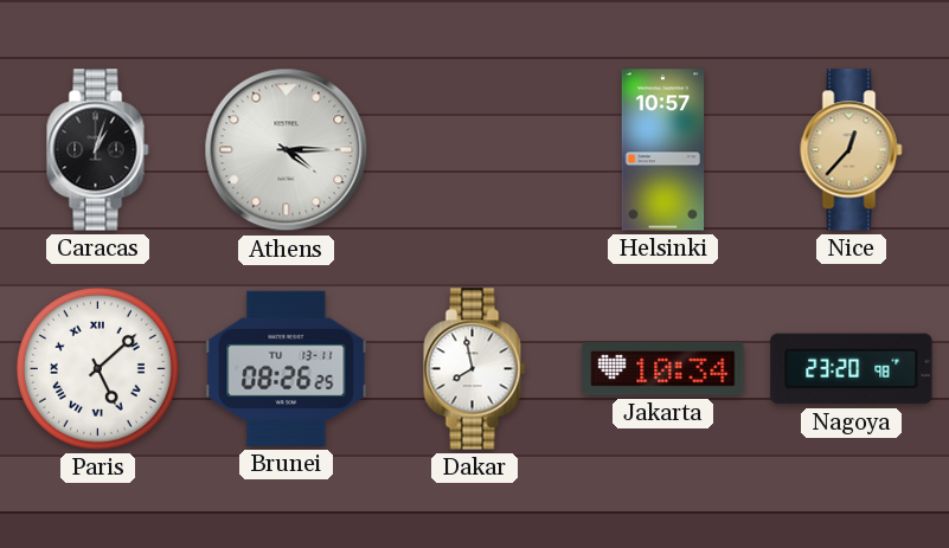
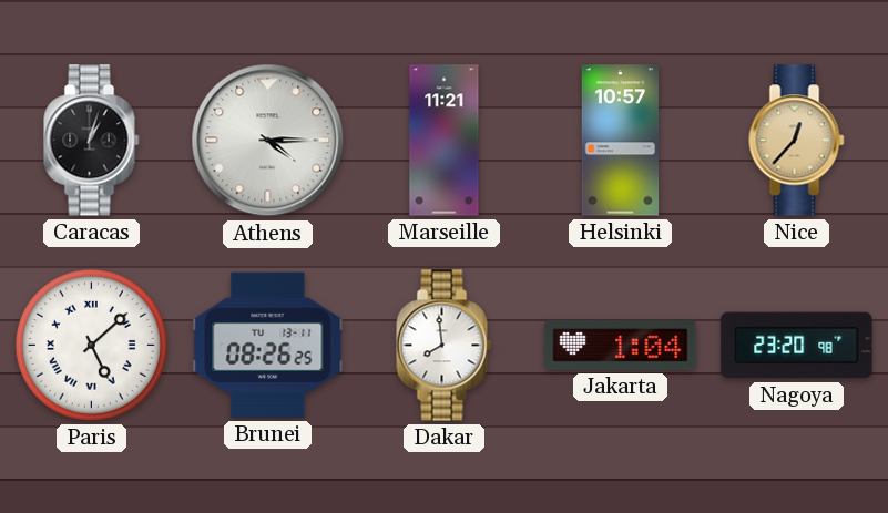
Marseille: none -> 11:21 (445, 141)
Dakar: 7:58 -> 7:59 (445, 346)
Jakarta: 10:34 -> 1:04 (621, 346)
